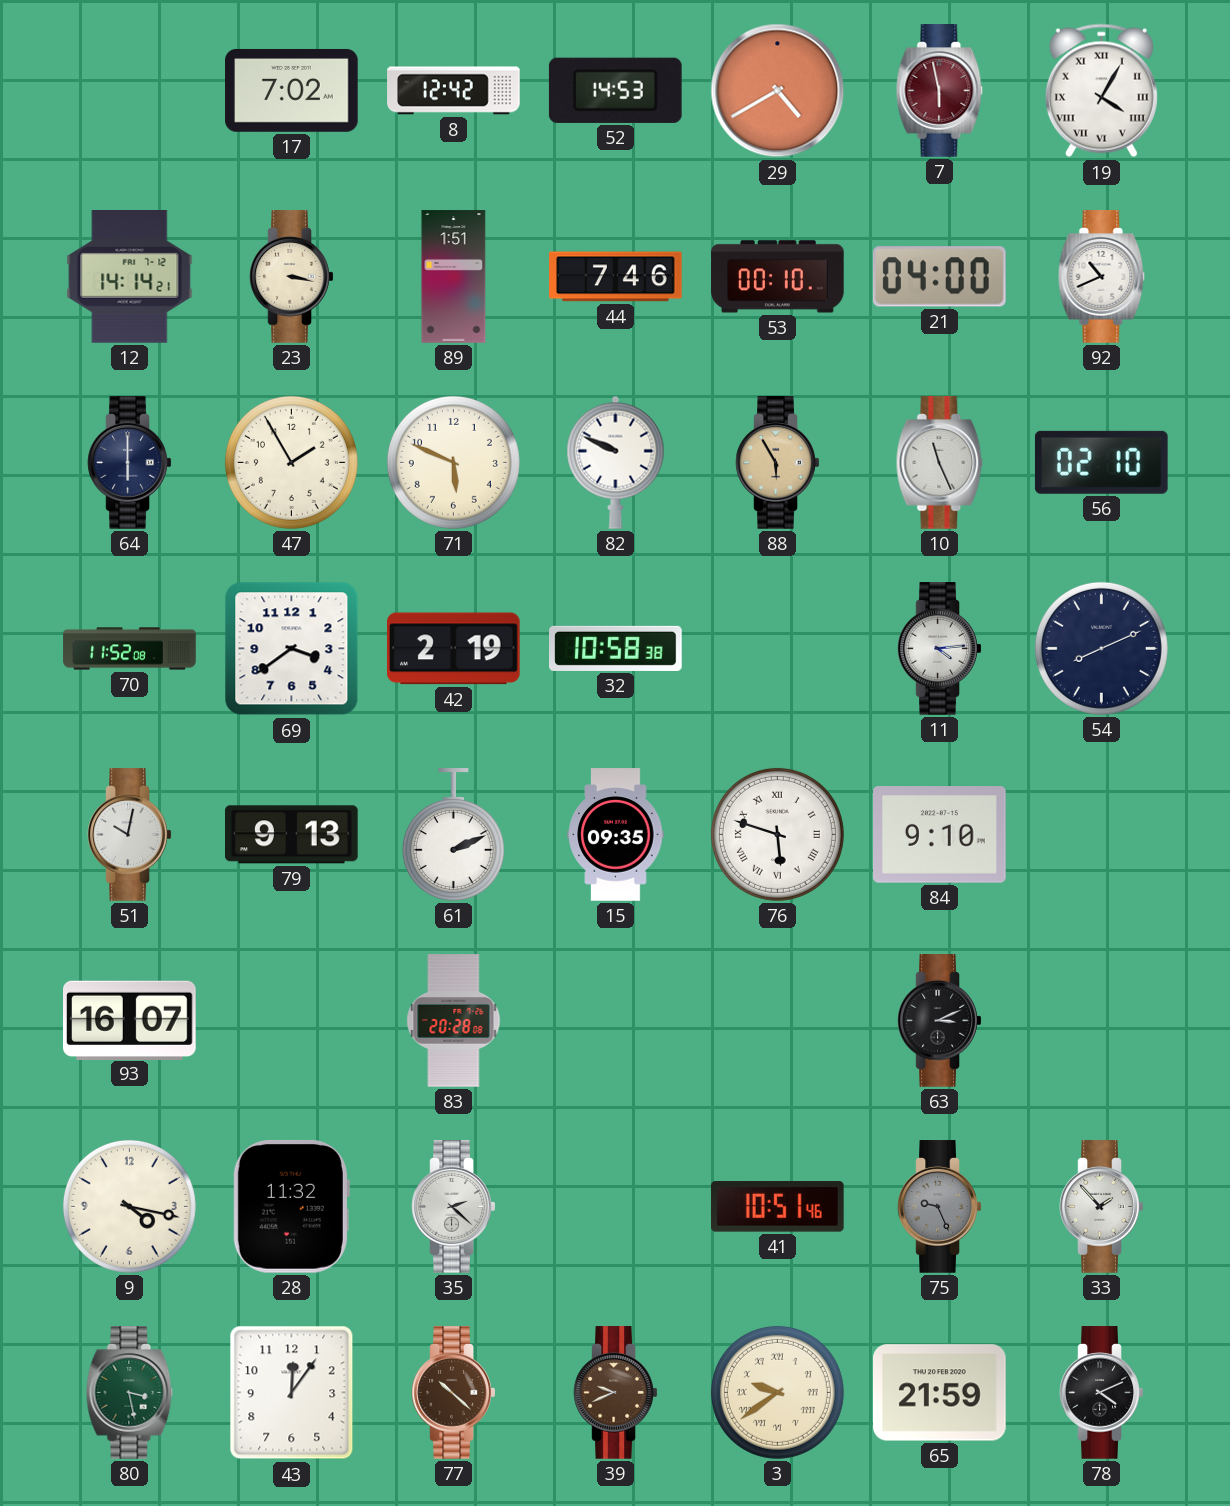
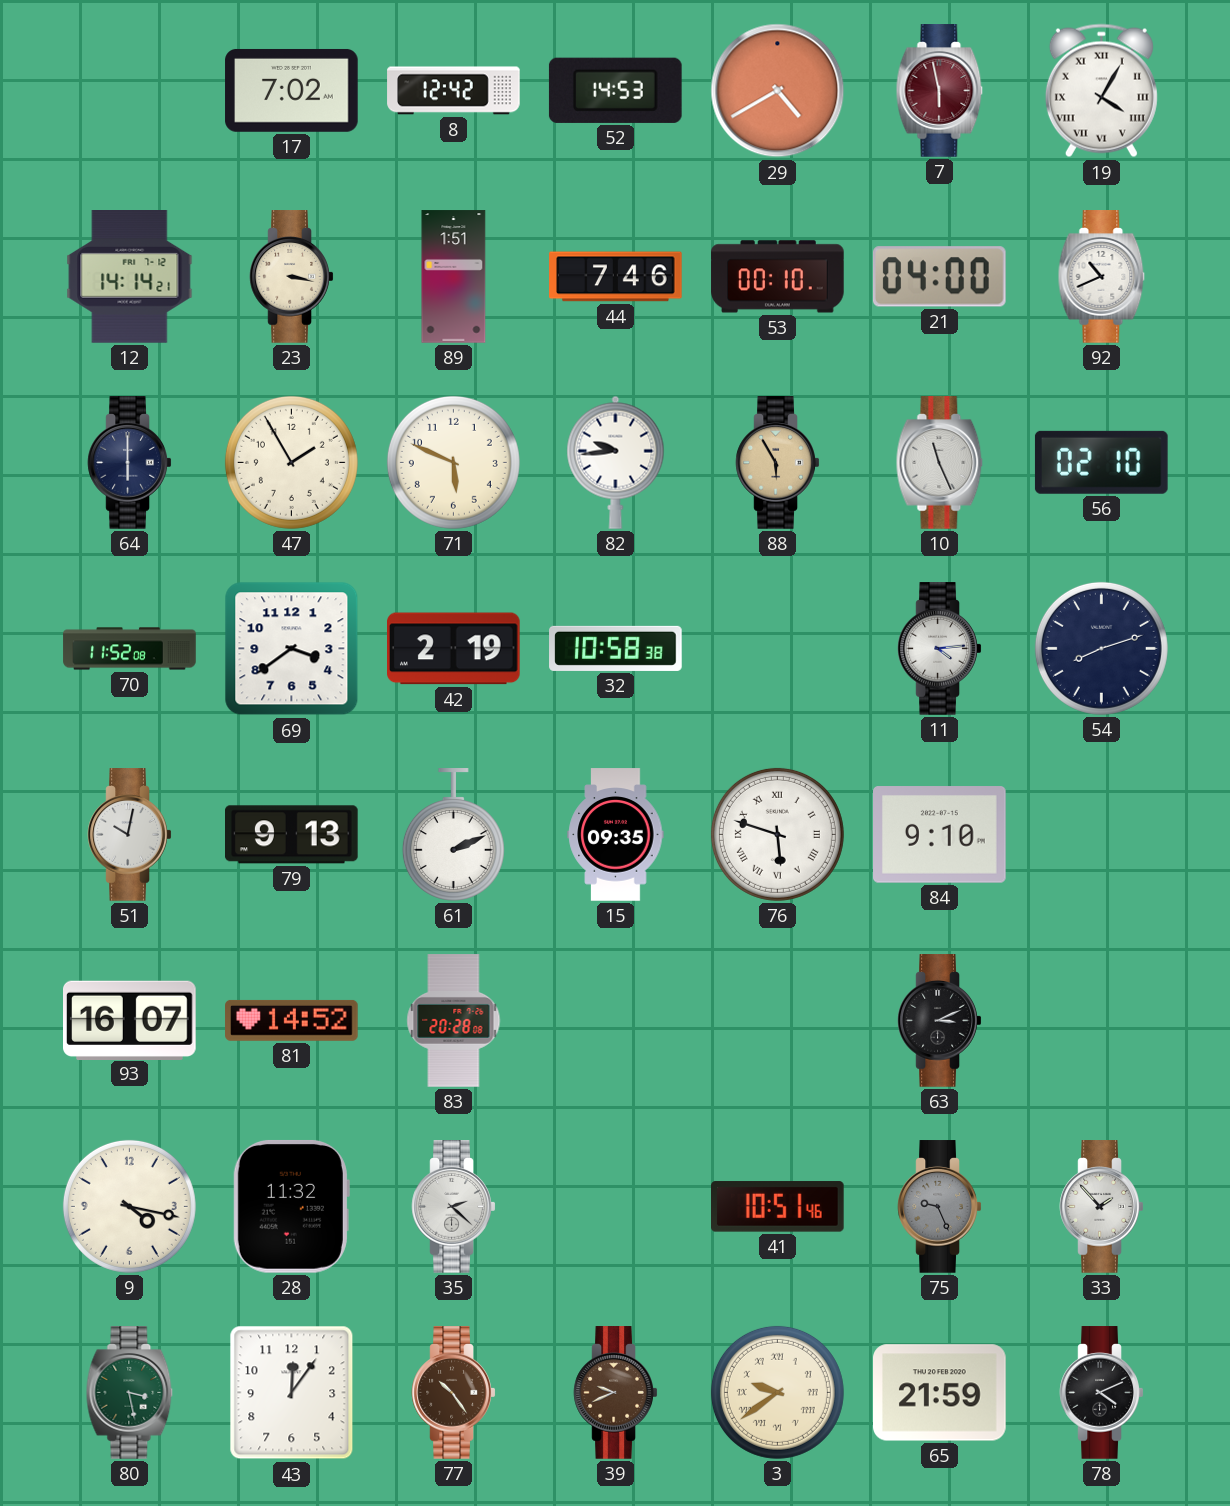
82: 9:49 -> 9:44 (616, 462)
54: 8:11 -> 8:12 (1101, 648)
81: none -> 14:52 (292, 1020)
77: 10:22 -> 10:24 (454, 1393)
